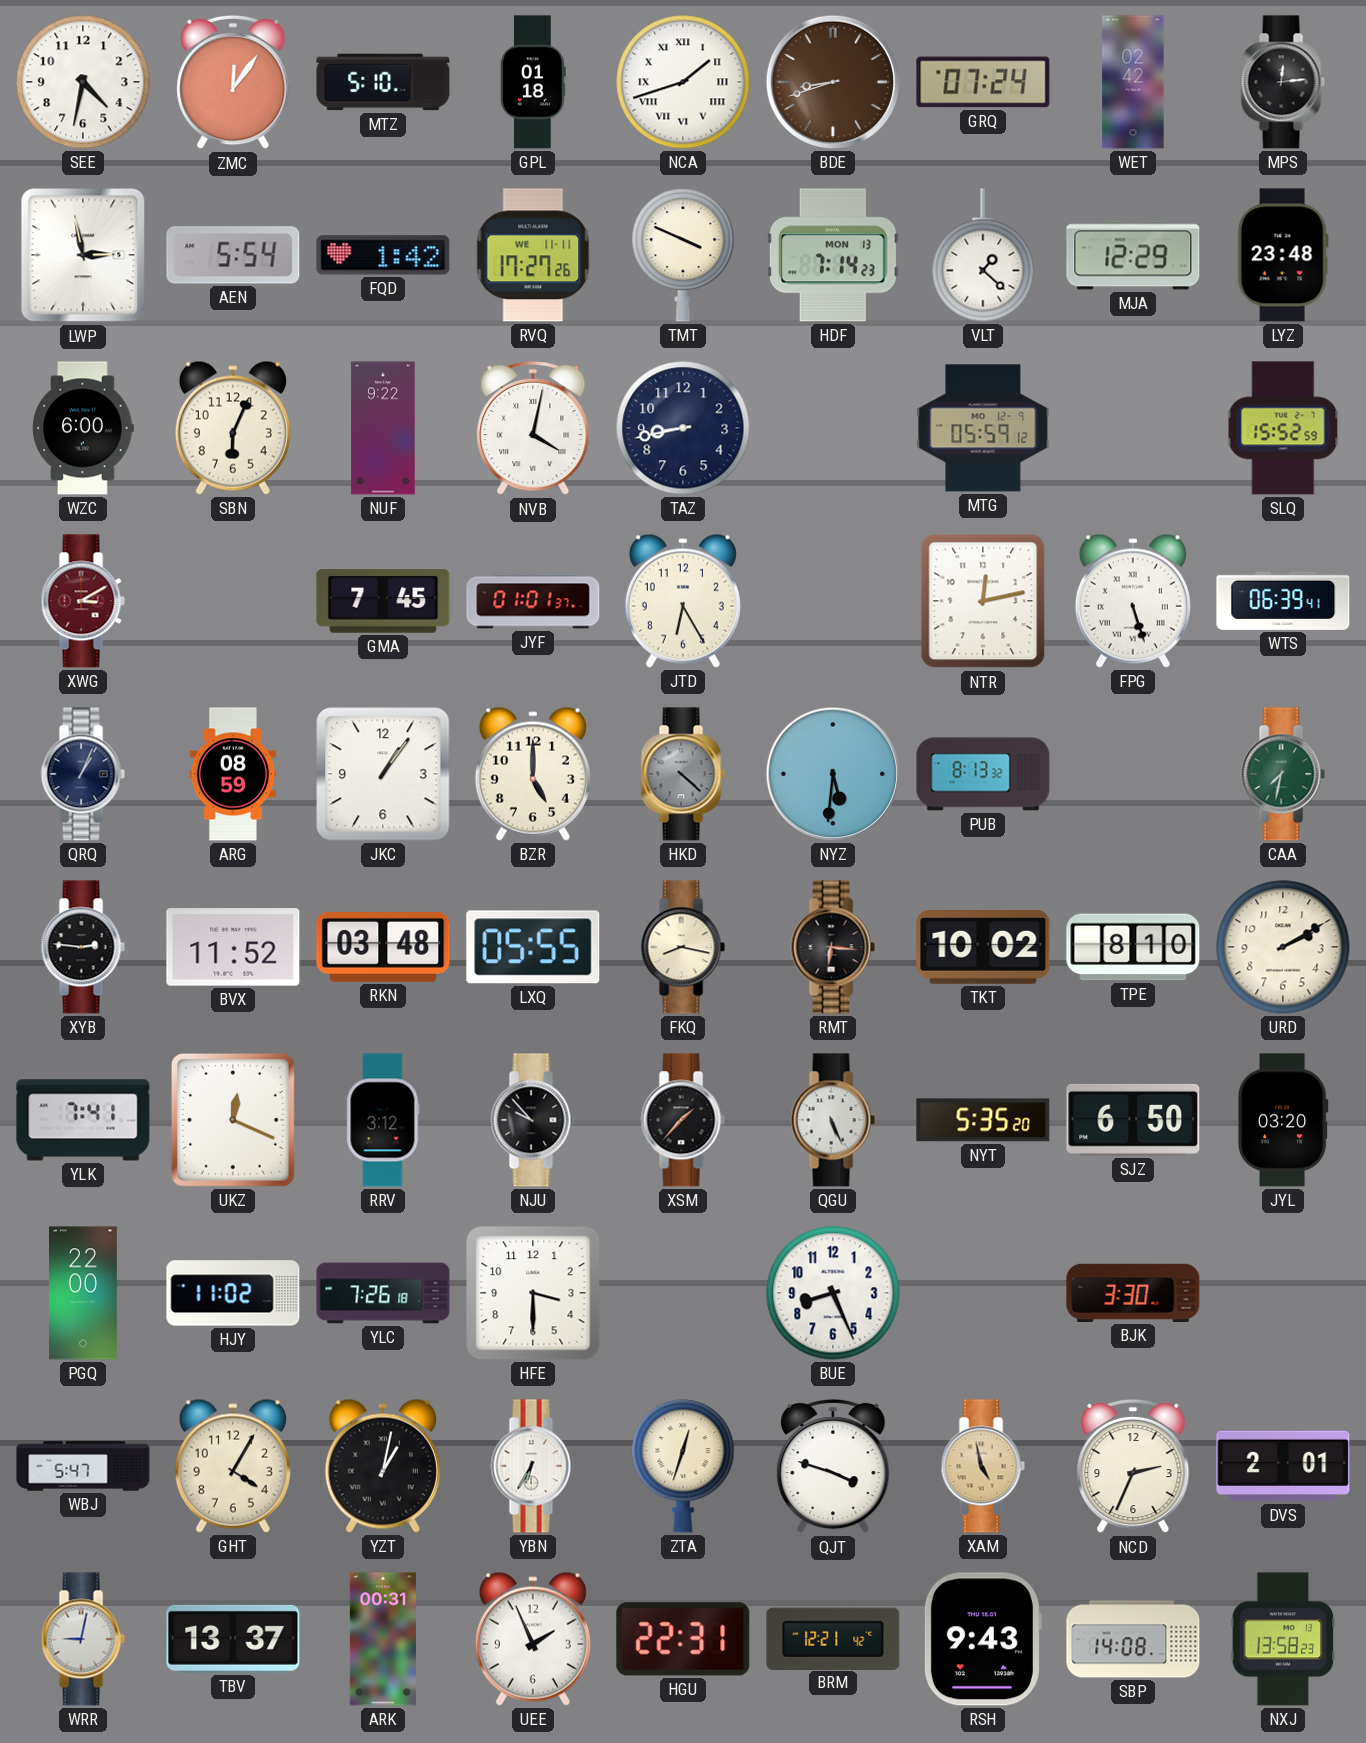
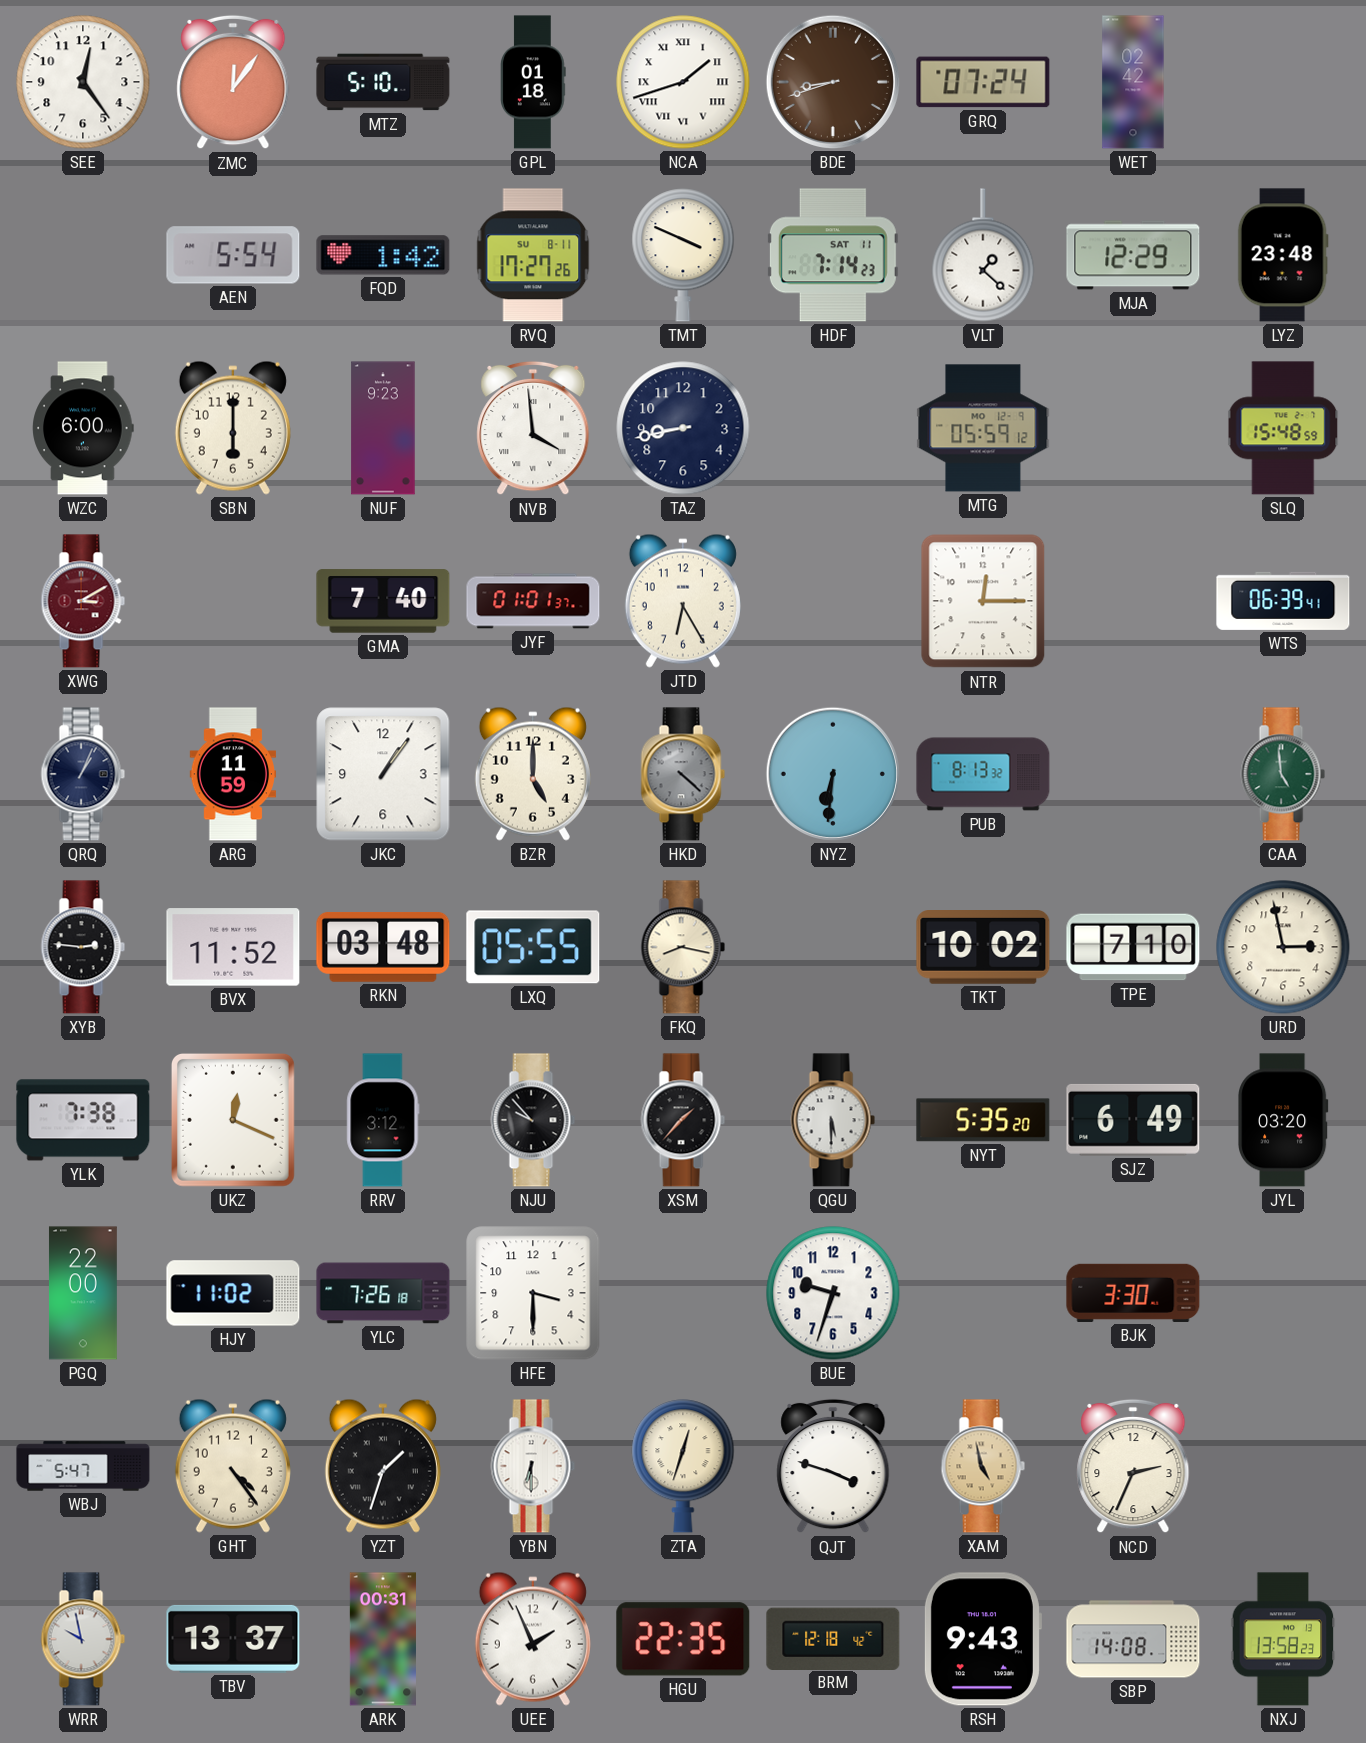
SEE: 4:32 -> 12:24 (83, 82)
MPS: 12:14 -> none (1283, 82)
LWP: 2:58 -> none (83, 255)
RVQ date: WE 11-11 -> SU 8-11 (533, 255)
HDF date: MON 13 -> SAT 11 (833, 255)
SBN: 6:04 -> 6:00 (233, 428)
NUF: 9:22 -> 9:23 (383, 428)
NVB: 4:02 -> 3:59 (533, 428)
SLQ: 15:52 -> 15:48 (1283, 428)
GMA: 7:45 -> 7:40 (383, 601)
NTR: 12:13 -> 12:15 (983, 601)
FPG: 5:27 -> none (1133, 601)
ARG: 08:59 -> 11:59 (233, 774)
NYZ: 5:31 -> 6:31 (833, 774)
CAA: 7:32 -> 4:59 (1283, 774)
RMT: 6:16 -> none (833, 947)
TPE: 8:10 -> 7:10 (1133, 947)
URD: 2:10 -> 2:58 (1283, 947)
YLK: 7:41 -> 7:38 (83, 1120)
QGU: 5:26 -> 5:30 (833, 1120)
SJZ: 6:50 -> 6:49 (1133, 1120)
BUE: 8:26 -> 9:33 (833, 1293)
GHT: 4:05 -> 4:24 (233, 1466)
YZT: 1:02 -> 1:33 (383, 1466)
YBN: 6:35 -> 6:30 (533, 1466)
DVS: 2:01 -> none (1283, 1466)
WRR: 9:02 -> 9:58 (83, 1639)
HGU: 22:31 -> 22:35 (683, 1639)
BRM: 12:21 -> 12:18 (833, 1638)
